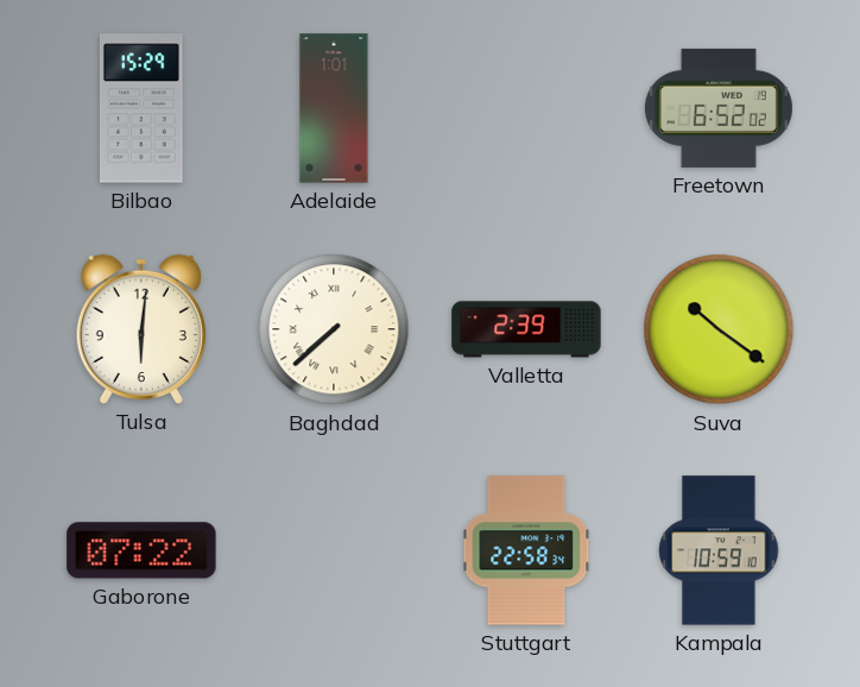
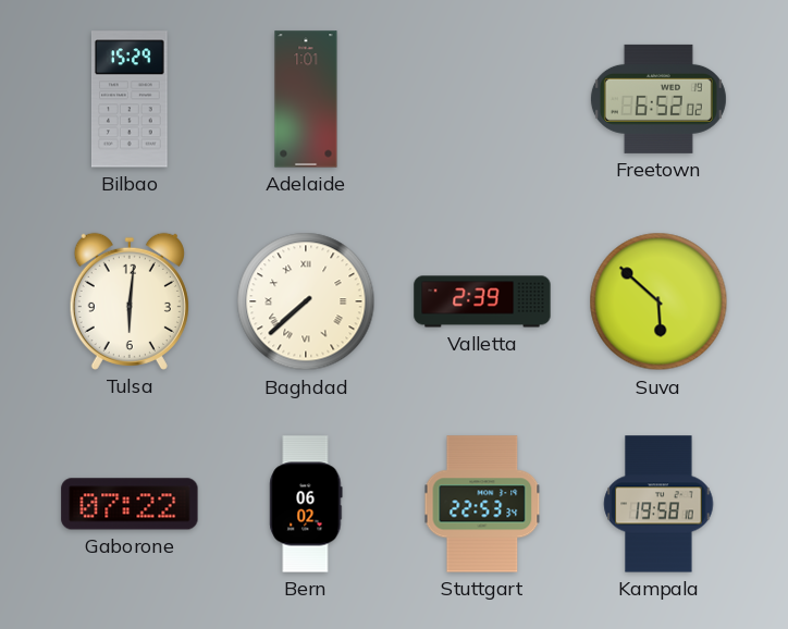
Suva: 10:21 -> 5:52 (658, 301)
Bern: none -> 06:02 (306, 504)
Stuttgart: 22:58 -> 22:53 (482, 504)
Kampala: 10:59 -> 19:58 (658, 504)
